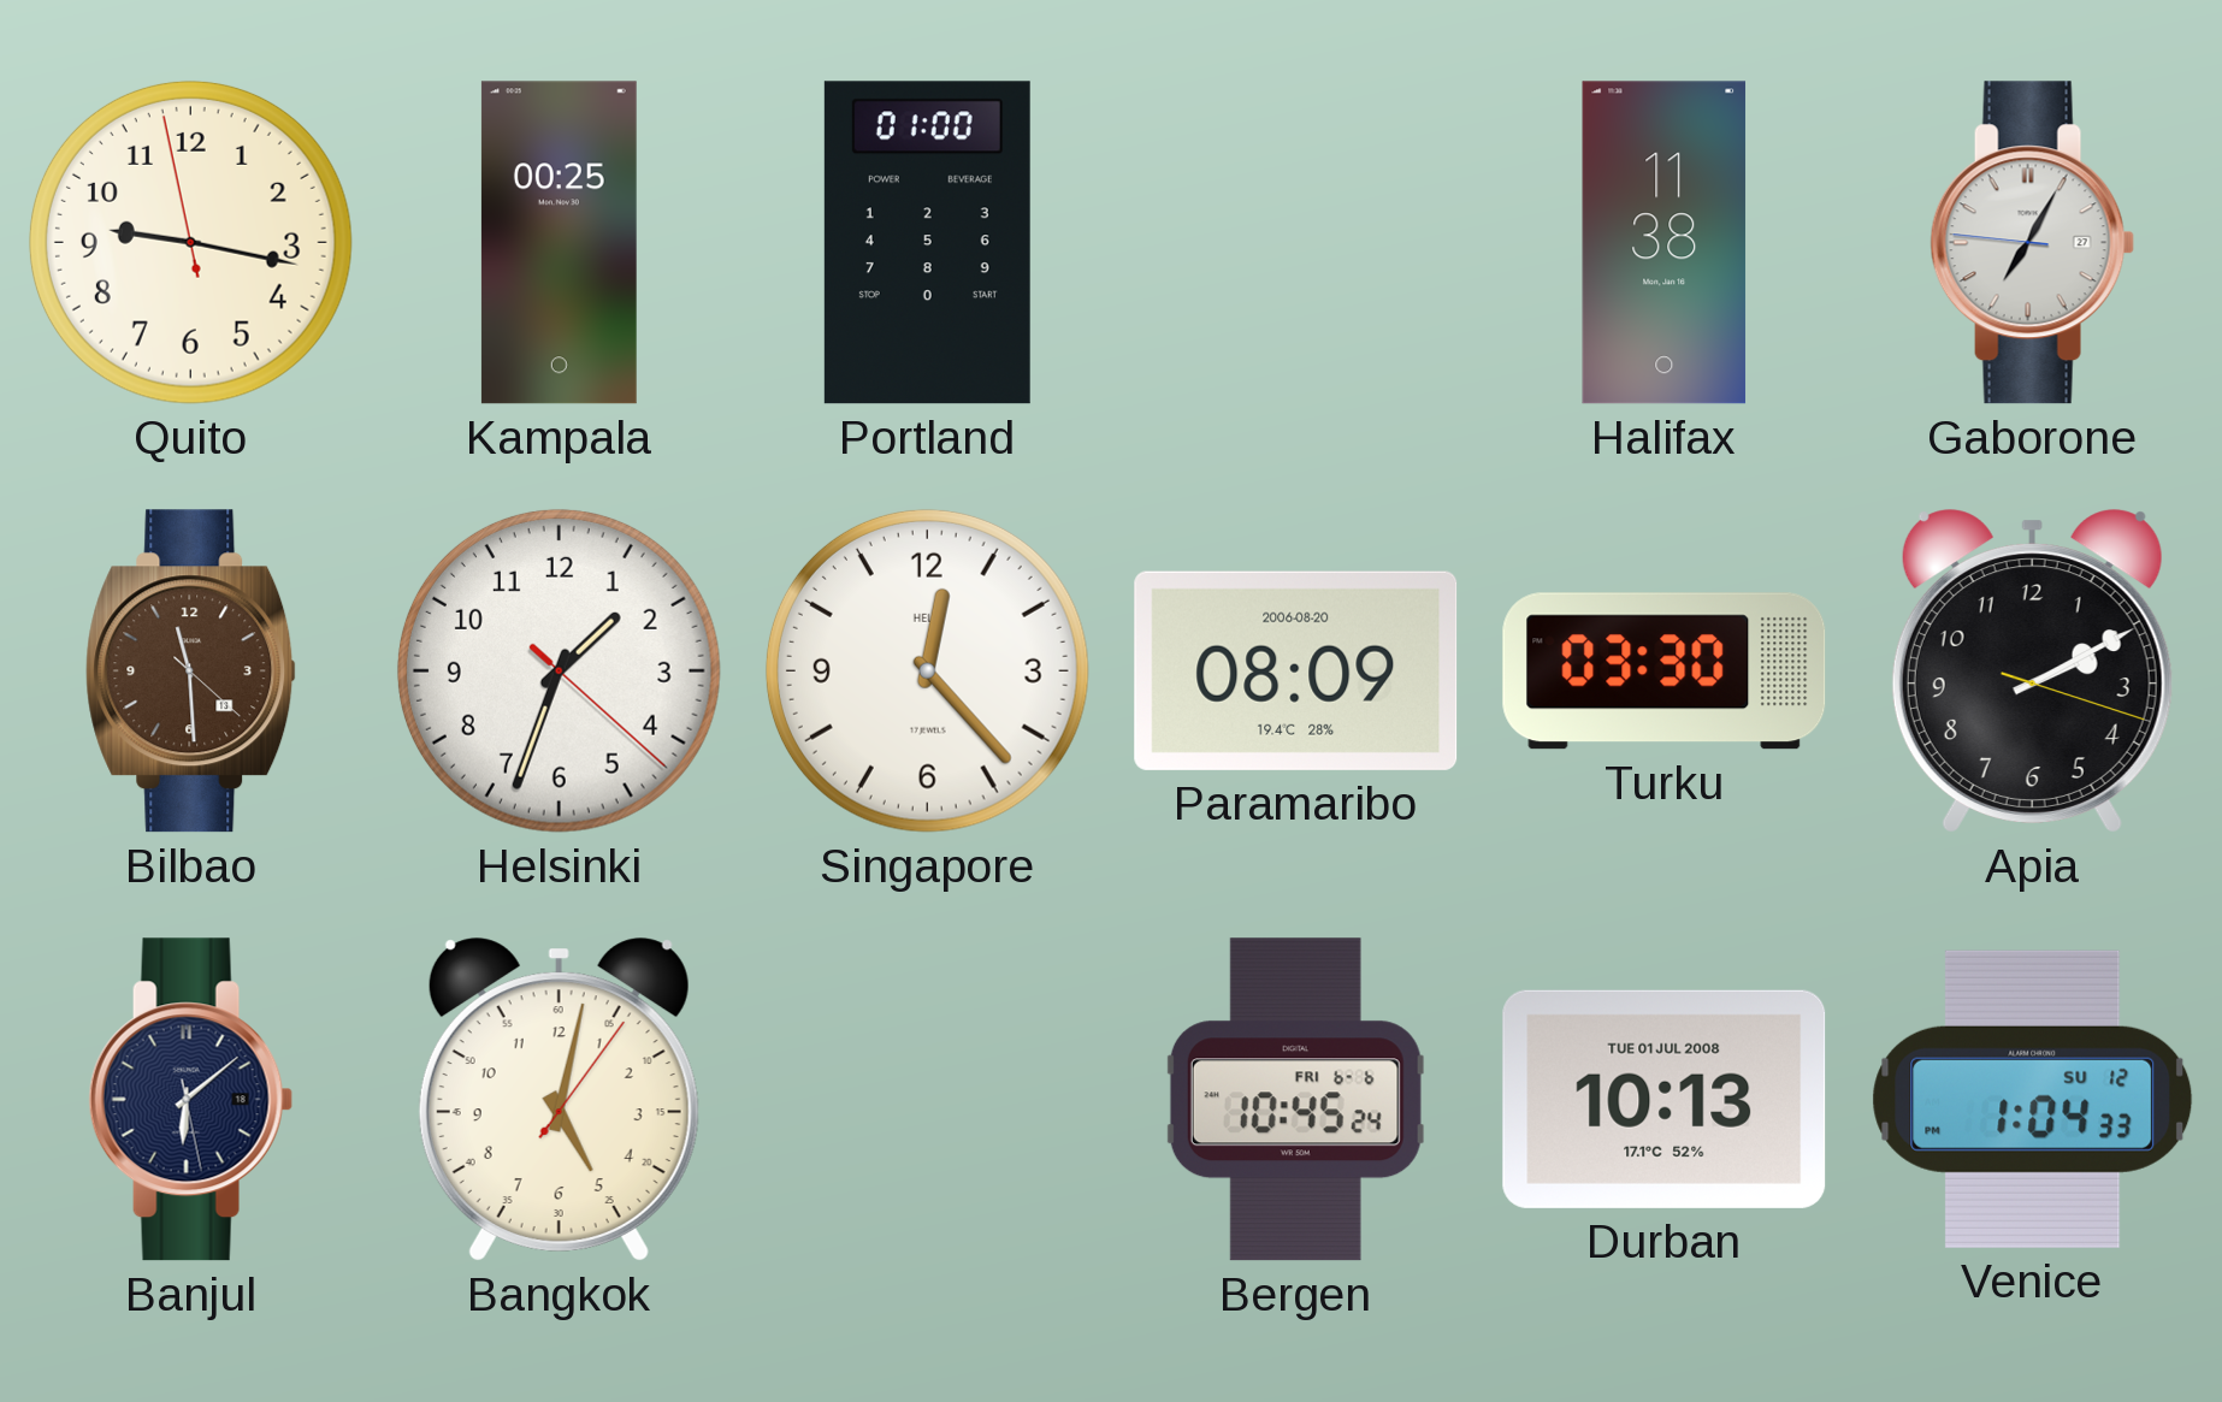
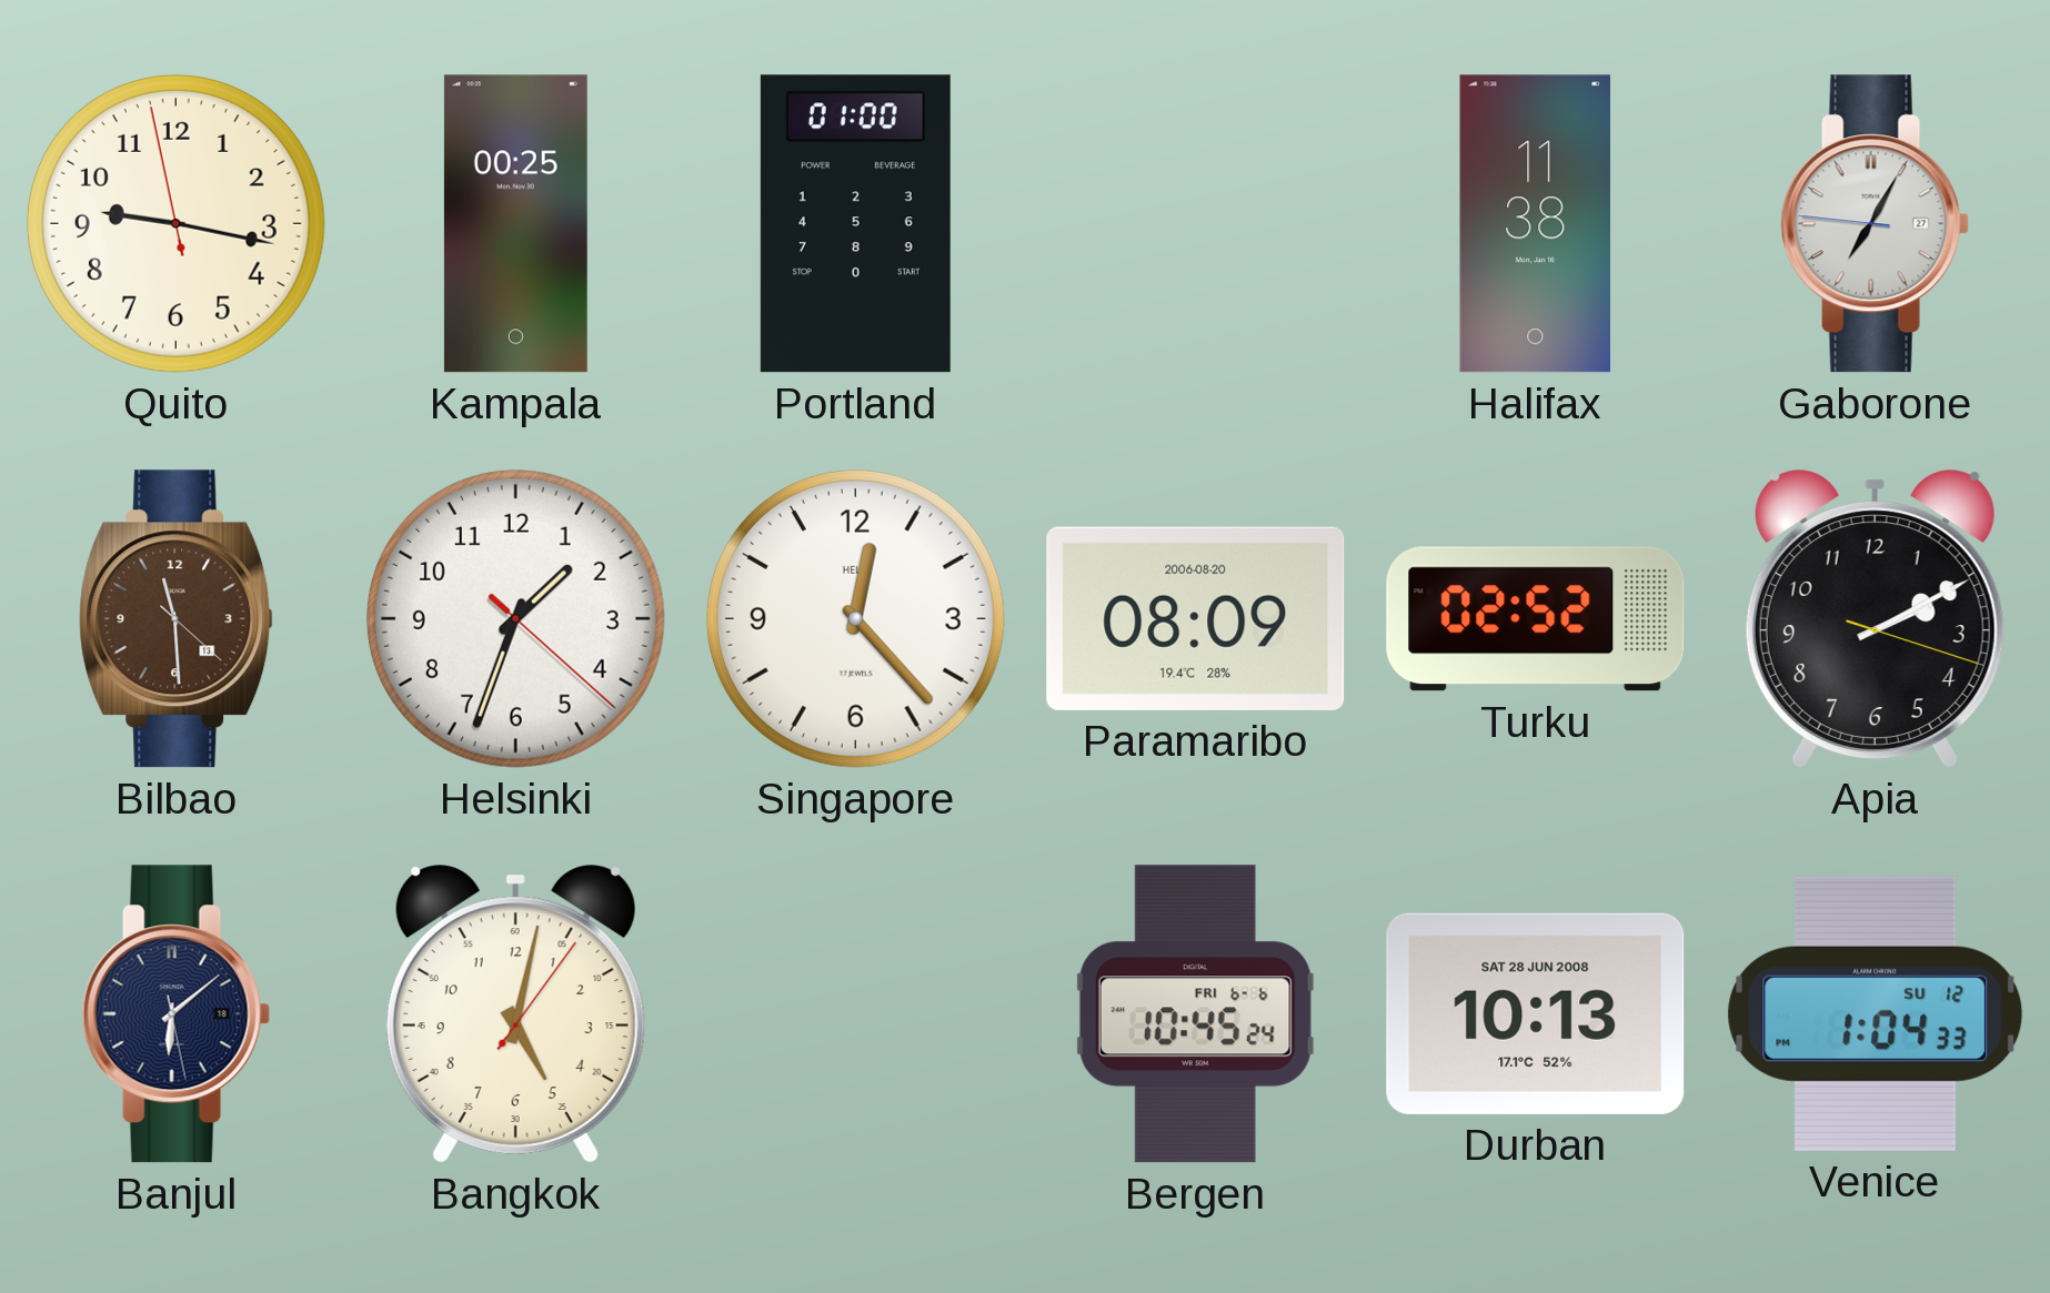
Turku: 03:30 -> 02:52 (1536, 619)
Durban date: TUE 01 JUL 2008 -> SAT 28 JUN 2008 (1536, 1013)
